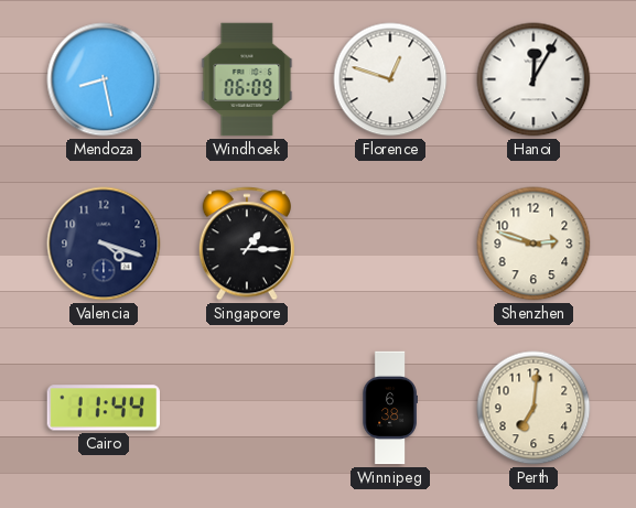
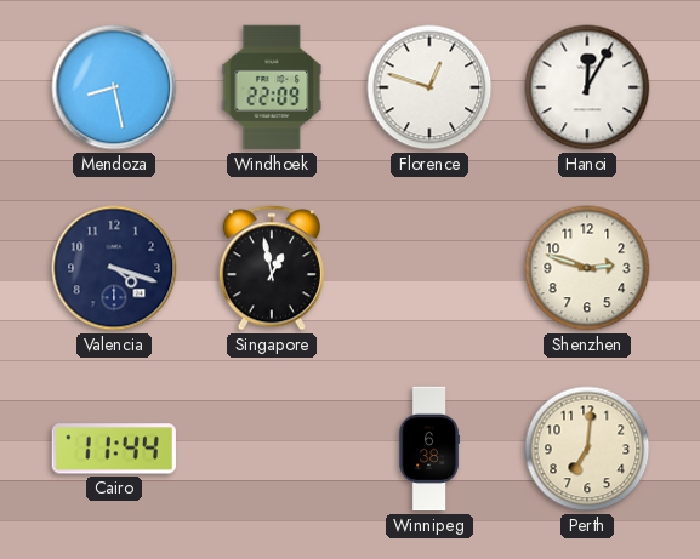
Windhoek: 06:09 -> 22:09 (272, 87)
Singapore: 1:15 -> 12:58 (272, 268)
